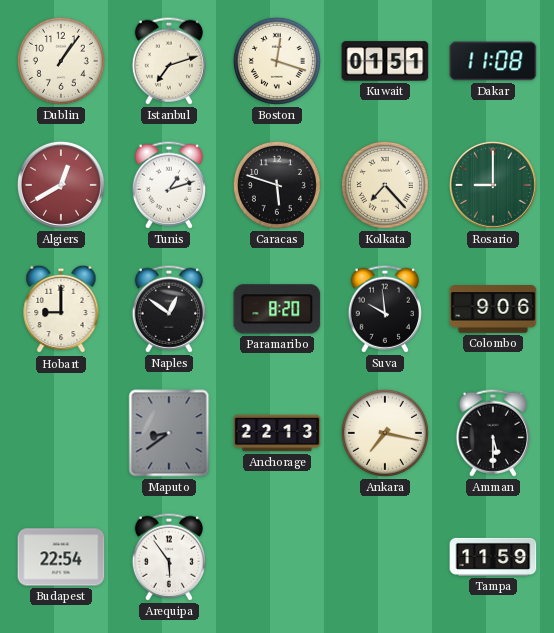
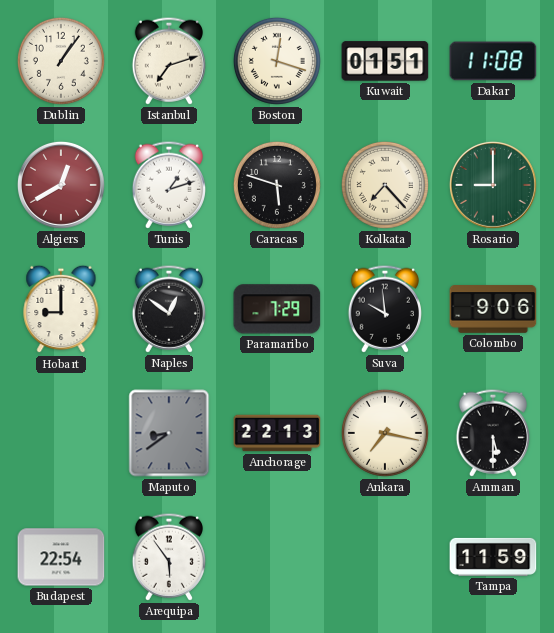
Paramaribo: 8:20 -> 7:29 (277, 309)
